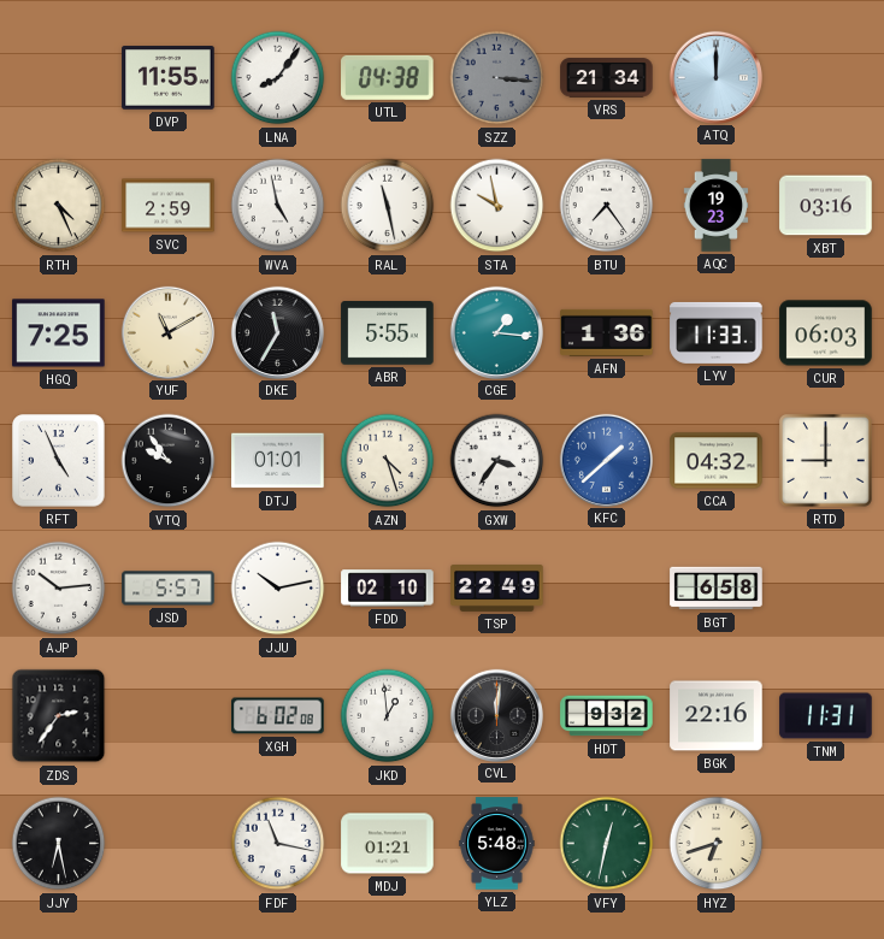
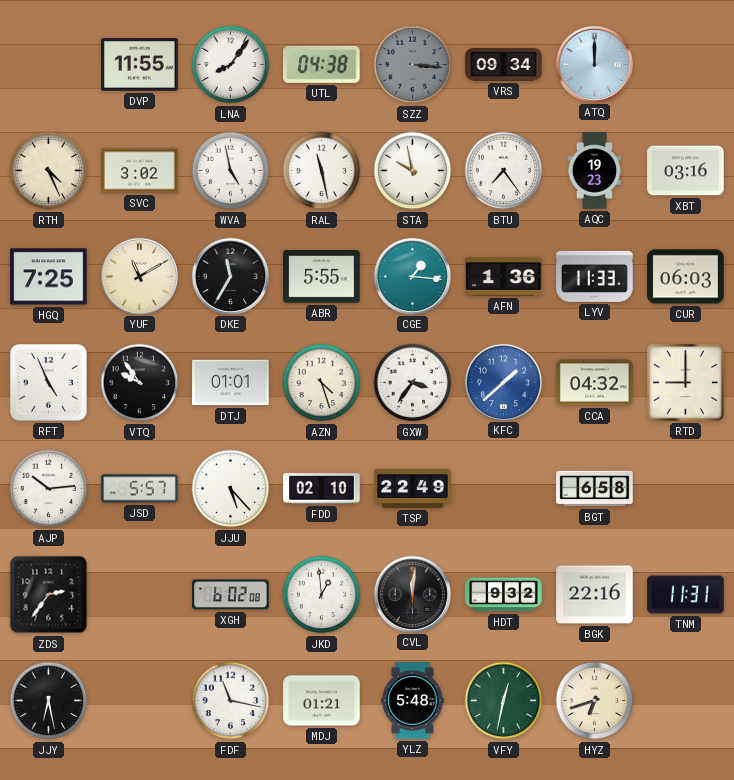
VRS: 21:34 -> 09:34 (504, 65)
SVC: 2:59 -> 3:02 (140, 171)
JJU: 10:13 -> 5:23 (231, 489)
